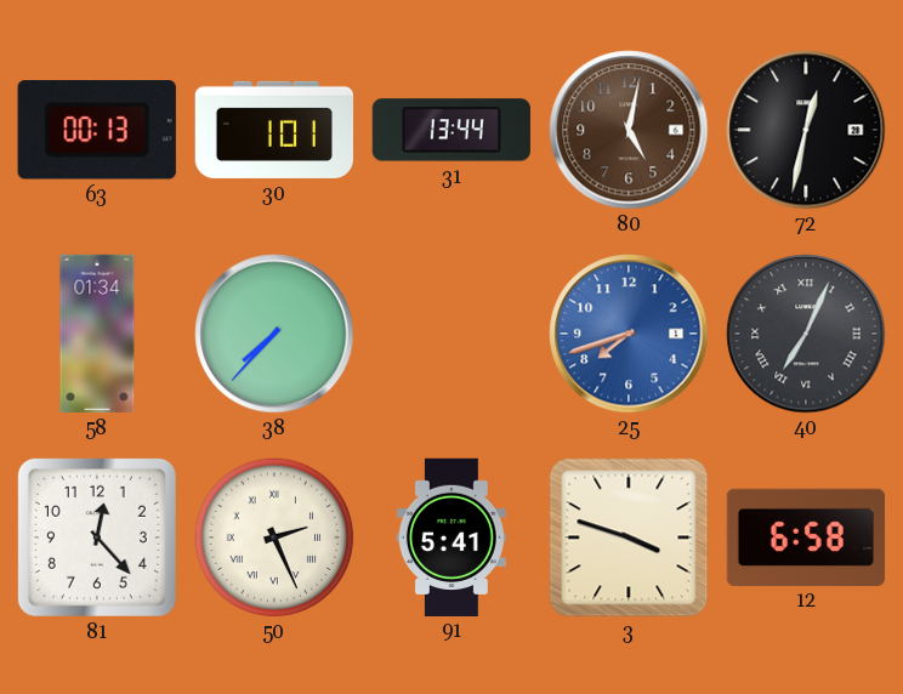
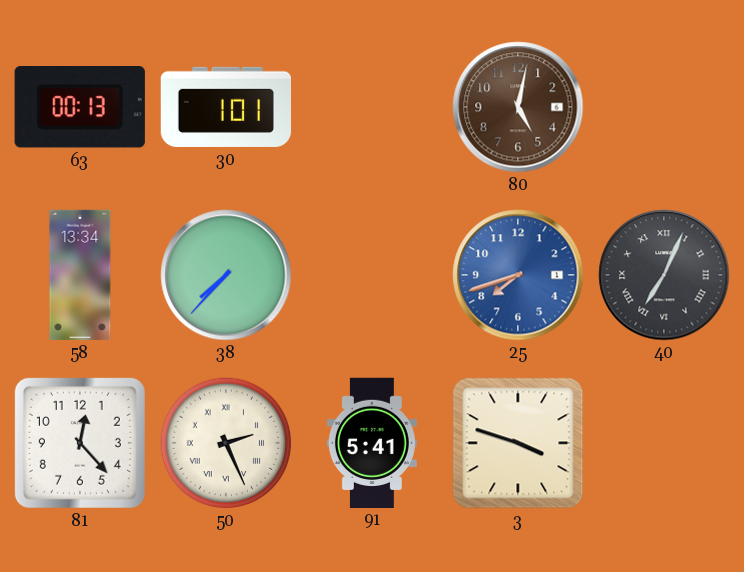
31: 13:44 -> none (451, 130)
72: 12:32 -> none (806, 130)
58: 01:34 -> 13:34 (80, 275)
12: 6:58 -> none (805, 536)
